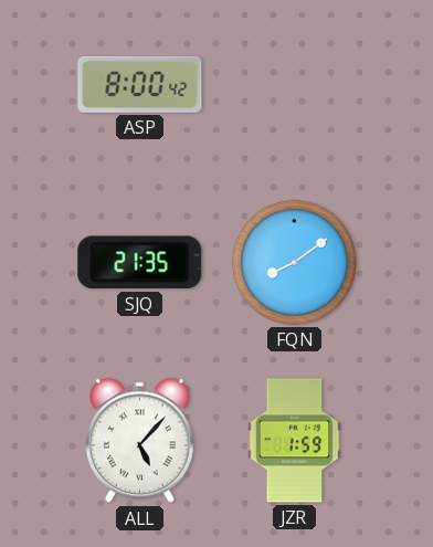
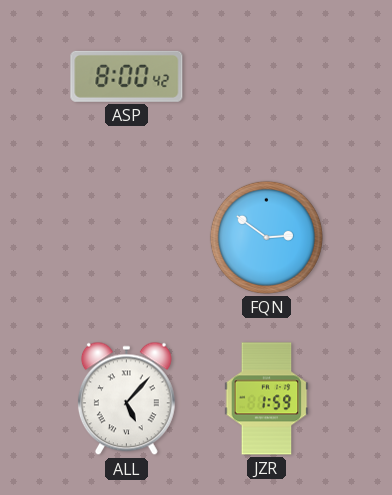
SJQ: 21:35 -> none (140, 263)
FQN: 8:09 -> 2:51 (266, 237)
